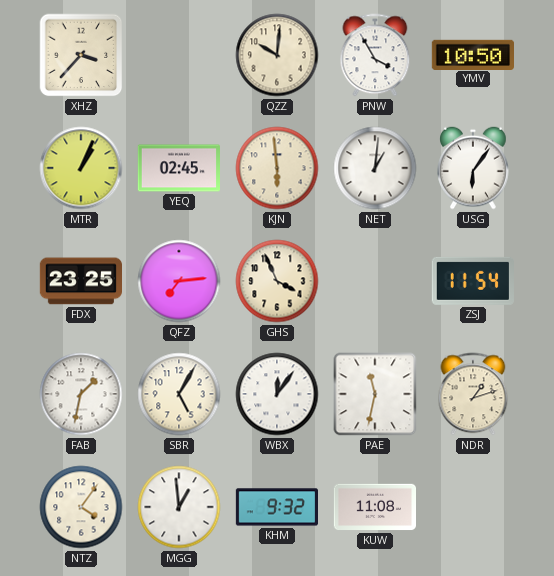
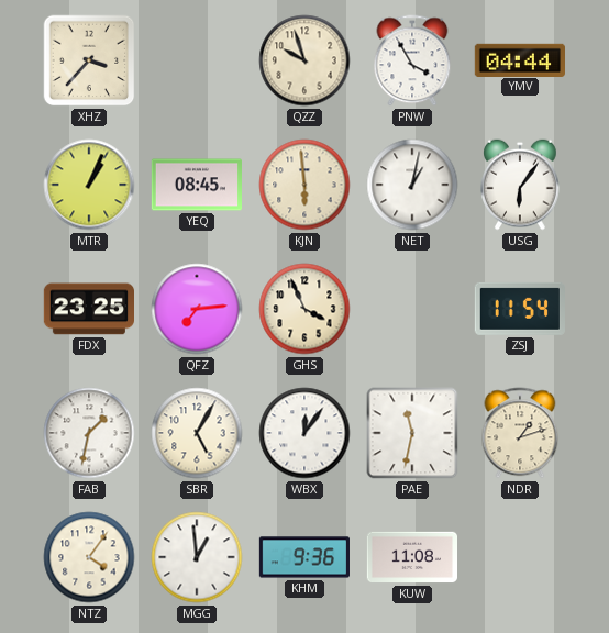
QZZ: 10:01 -> 9:57 (304, 60)
YMV: 10:50 -> 04:44 (519, 59)
YEQ: 02:45 -> 08:45 (196, 185)
NET: 1:01 -> 1:02 (412, 185)
KHM: 9:32 -> 9:36 (303, 557)
